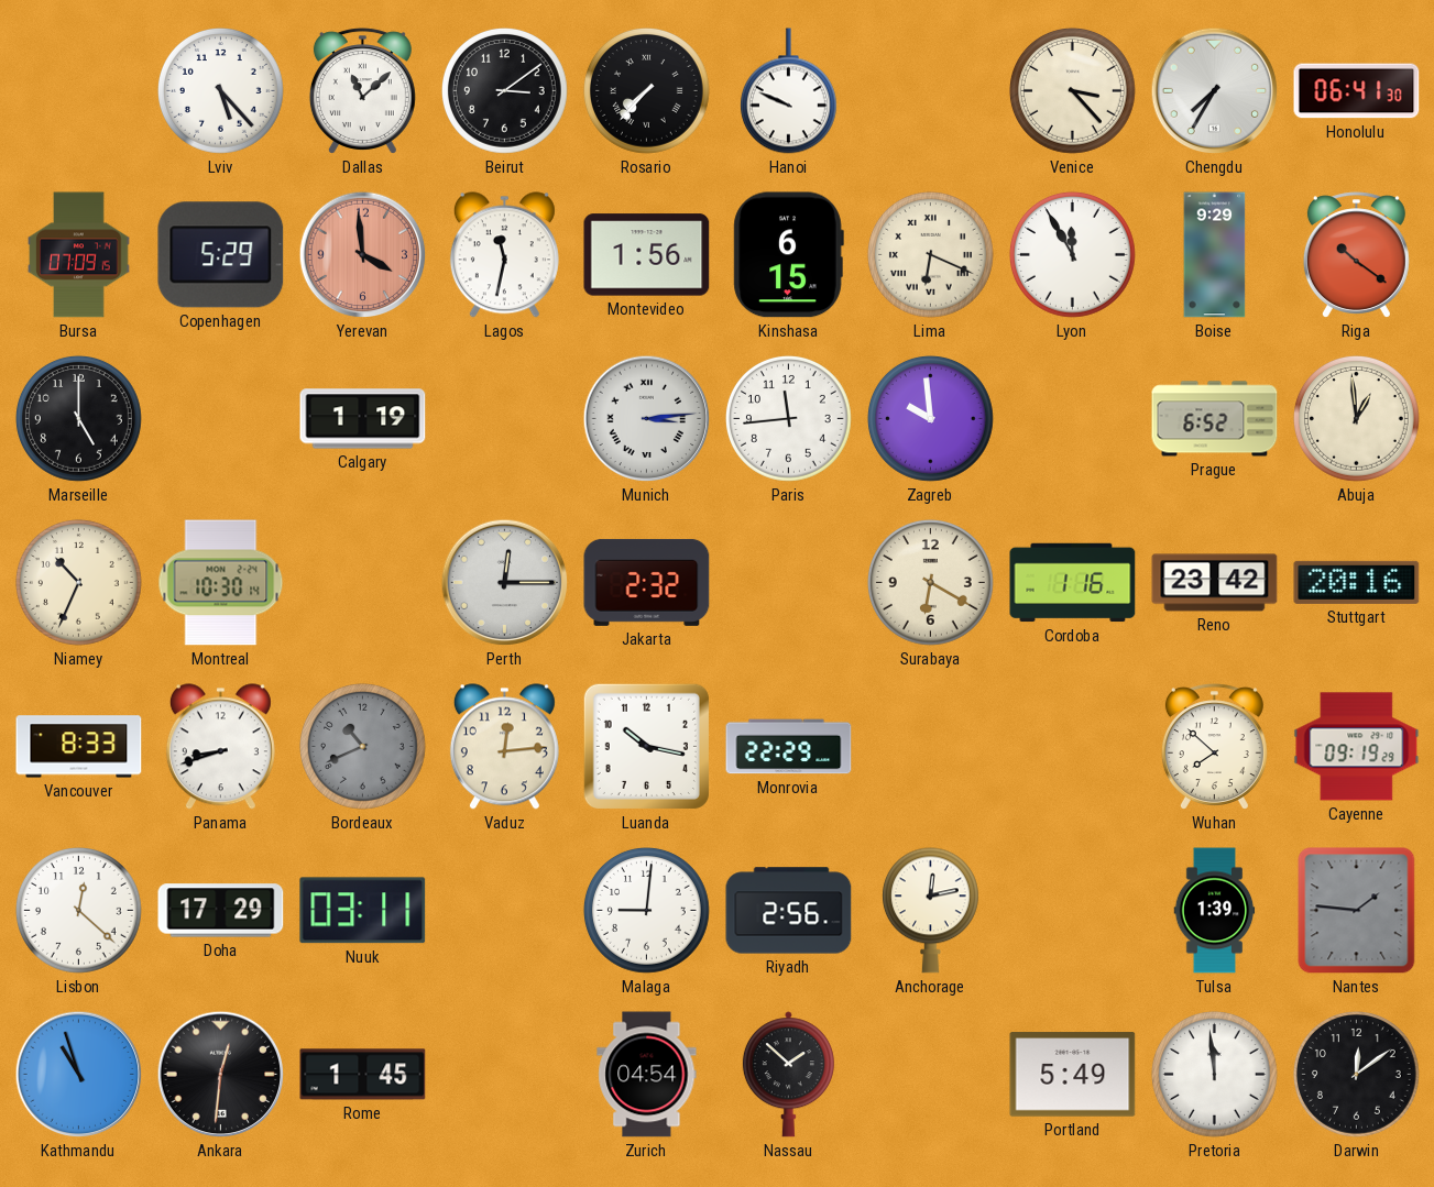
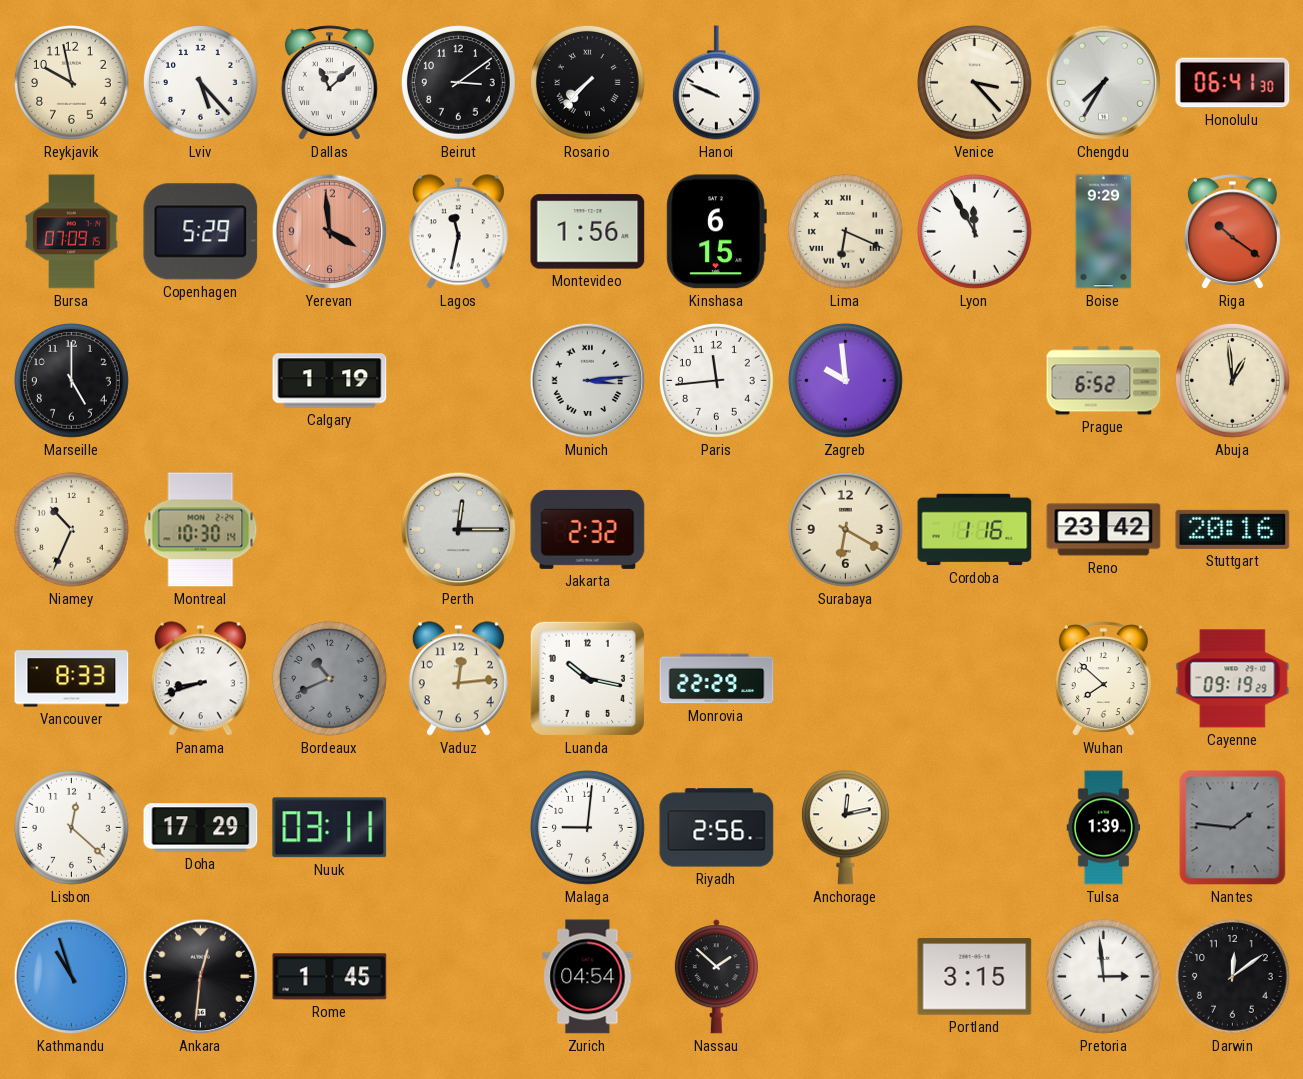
Reykjavik: none -> 9:58 (71, 82)
Portland: 5:49 -> 3:15 (975, 977)
Pretoria: 11:59 -> 2:59 (1103, 976)
